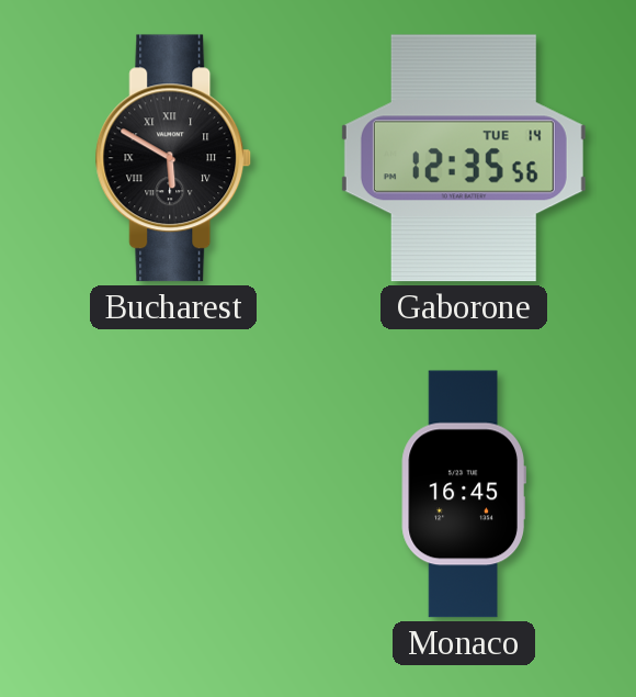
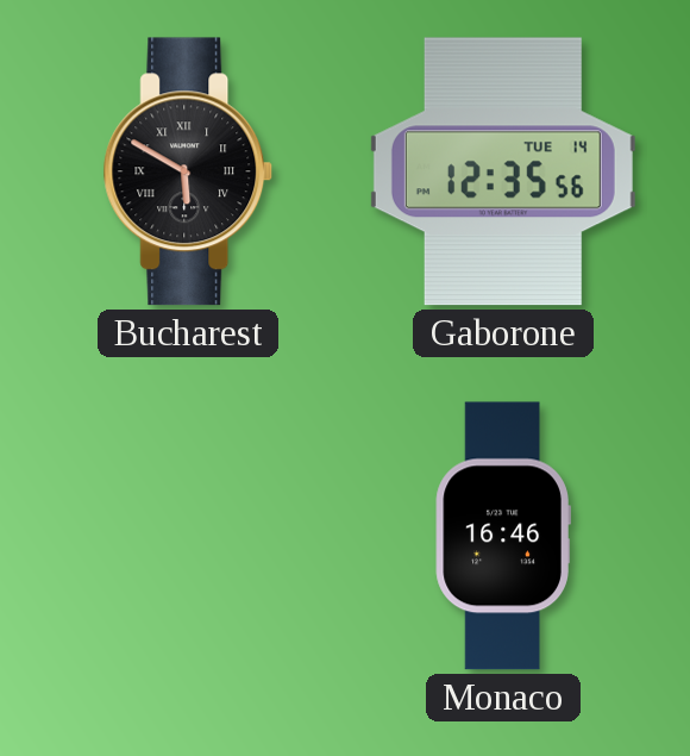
Monaco: 16:45 -> 16:46 (503, 536)
